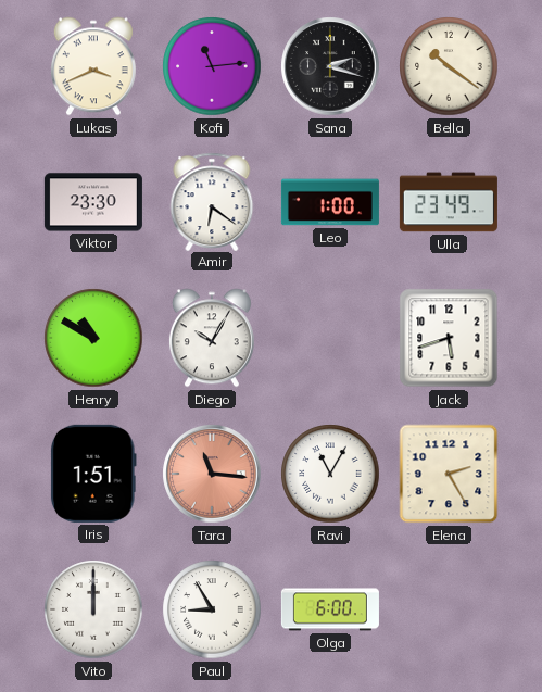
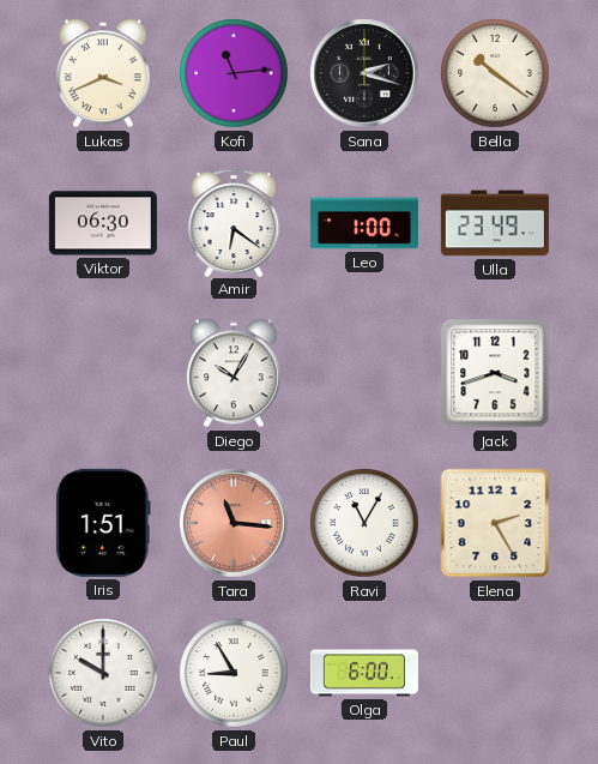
Viktor: 23:30 -> 06:30 (103, 223)
Henry: 10:50 -> none (93, 338)
Jack: 5:42 -> 3:42 (495, 373)
Vito: 12:00 -> 10:00 (103, 673)
